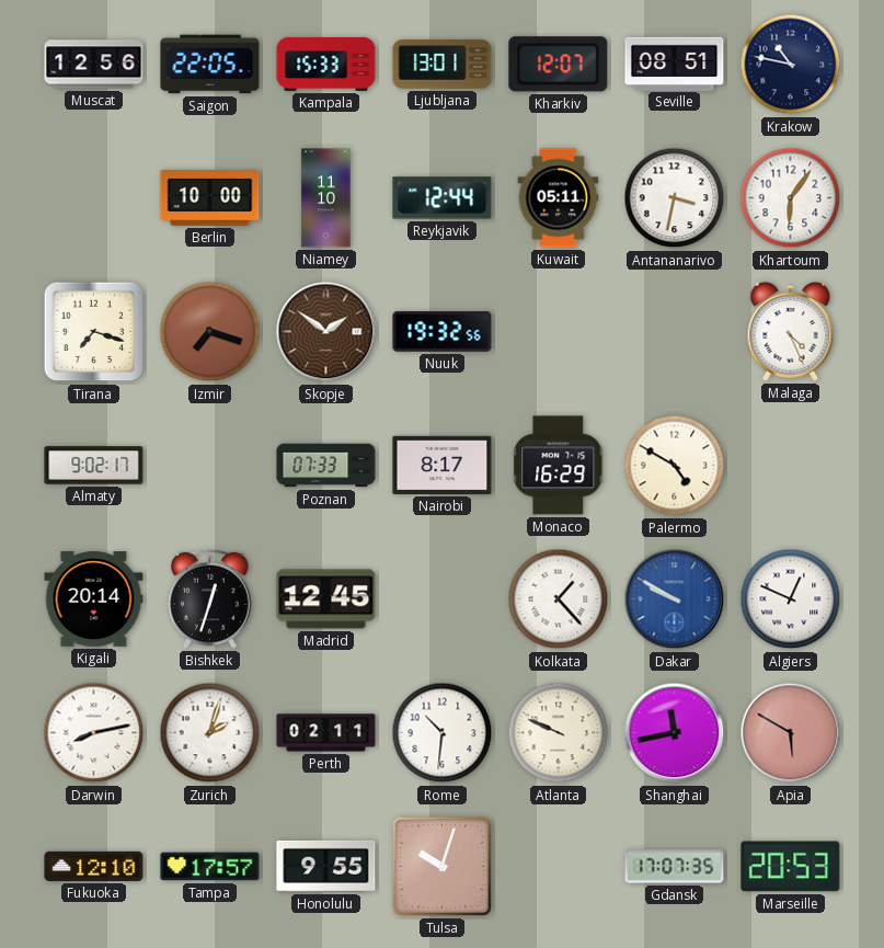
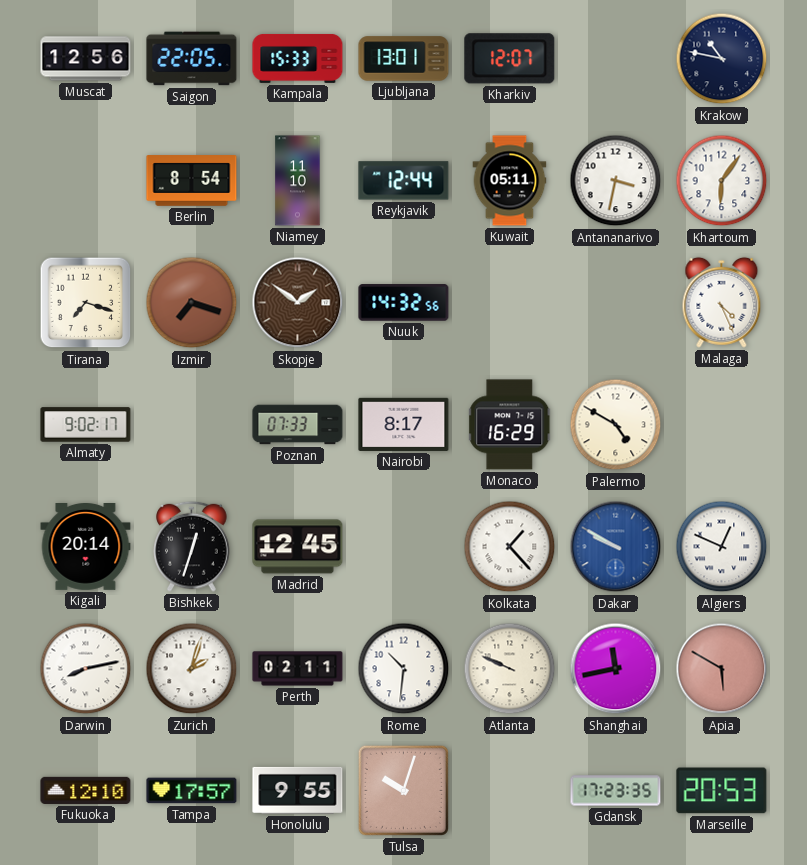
Seville: 08:51 -> none (675, 64)
Berlin: 10:00 -> 8:54 (192, 181)
Nuuk: 19:32 -> 14:32 (404, 303)
Gdansk: 17:07 -> 17:23 (616, 791)
